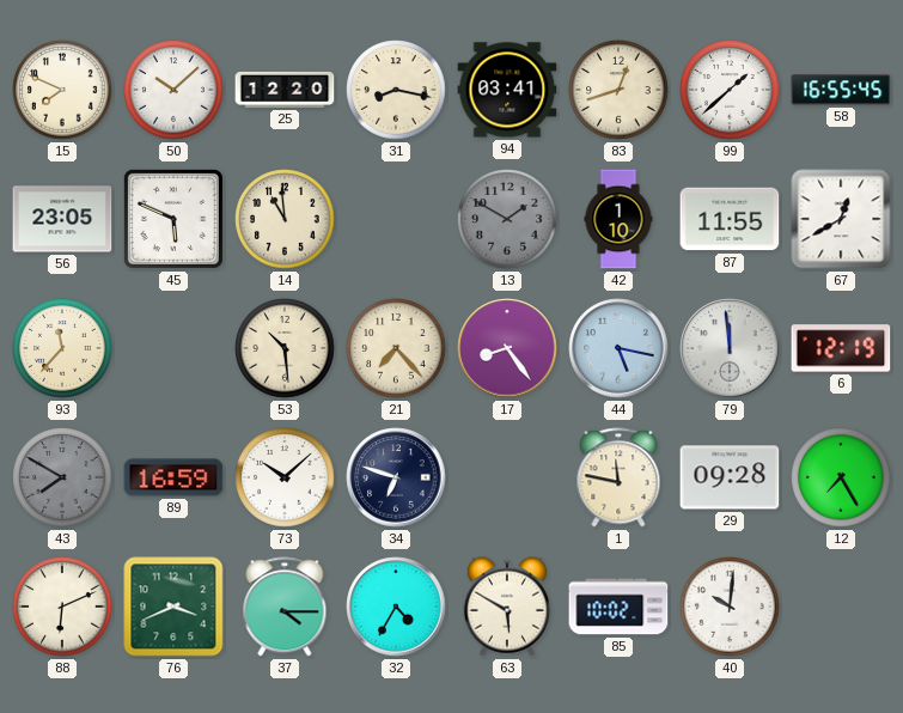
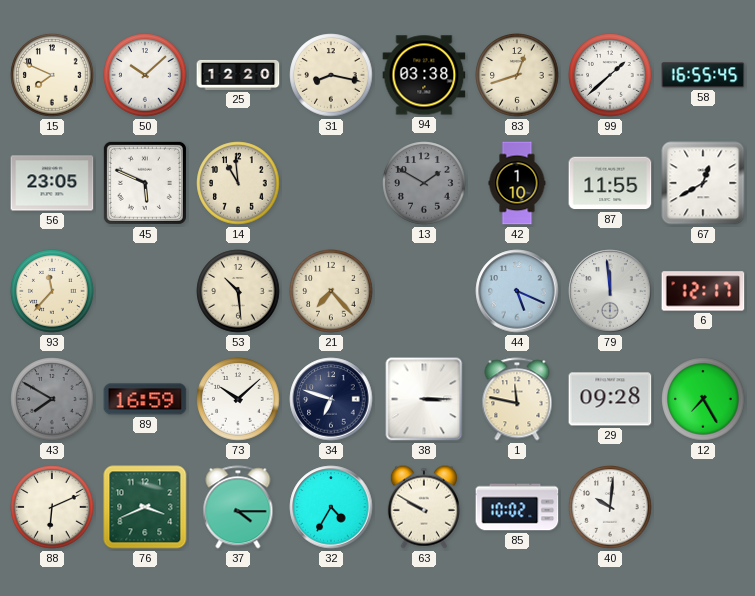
94: 03:41 -> 03:38 (424, 75)
17: 8:24 -> none (507, 348)
44: 5:17 -> 5:19 (517, 291)
6: 12:19 -> 12:17 (703, 291)
38: none -> 3:15 (424, 399)
63: 5:50 -> 9:50 (424, 507)
